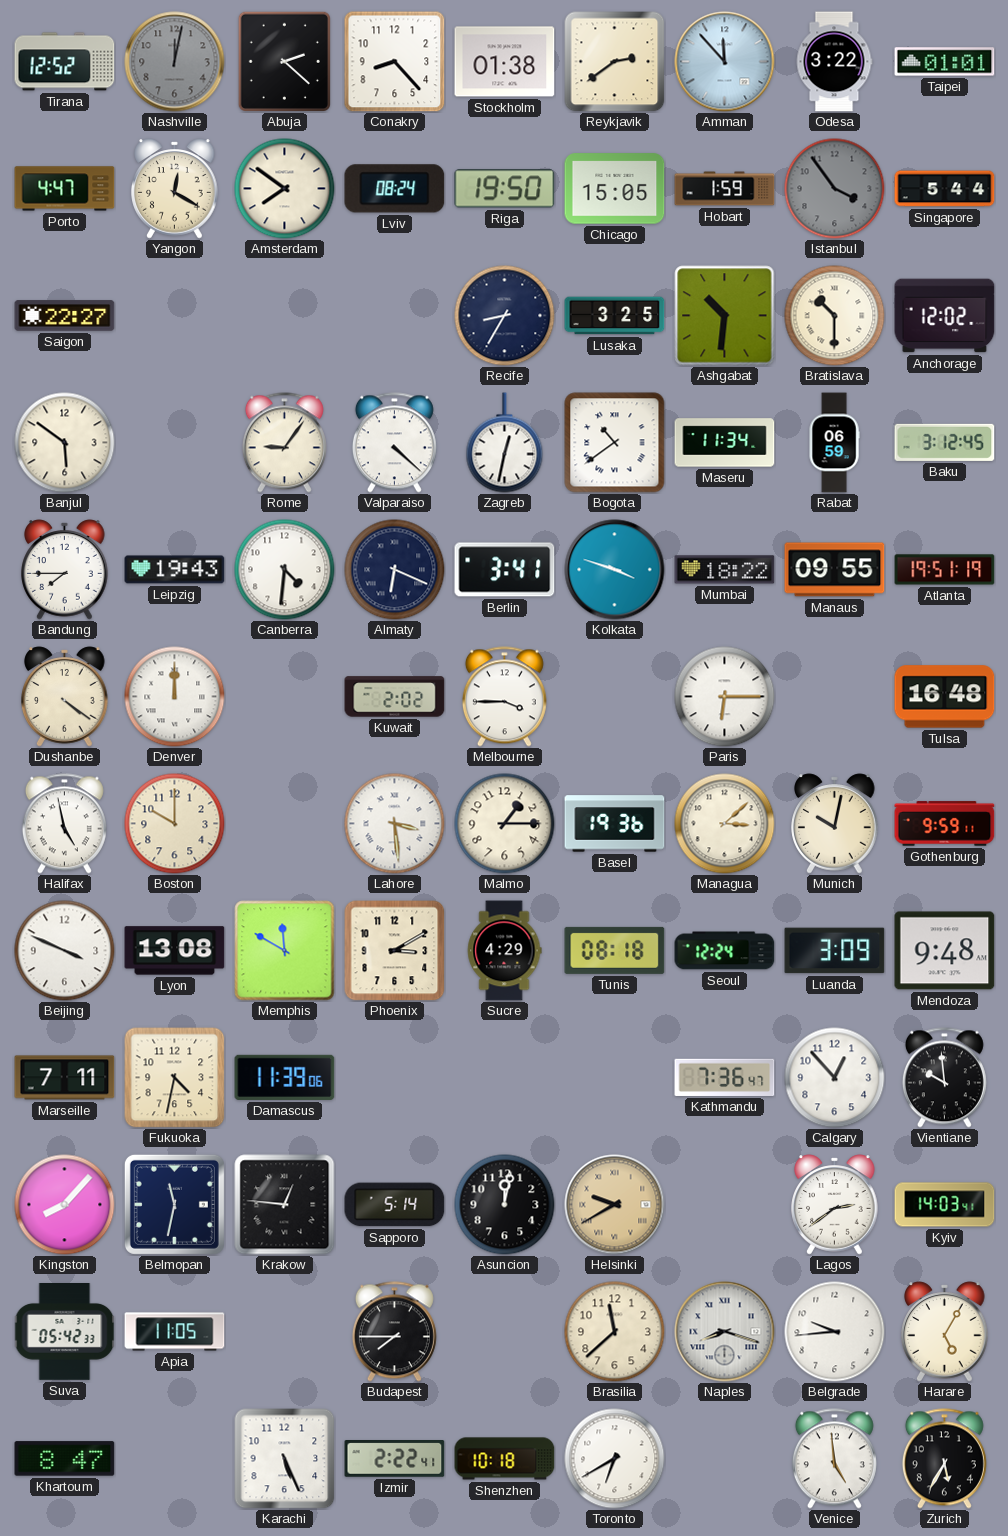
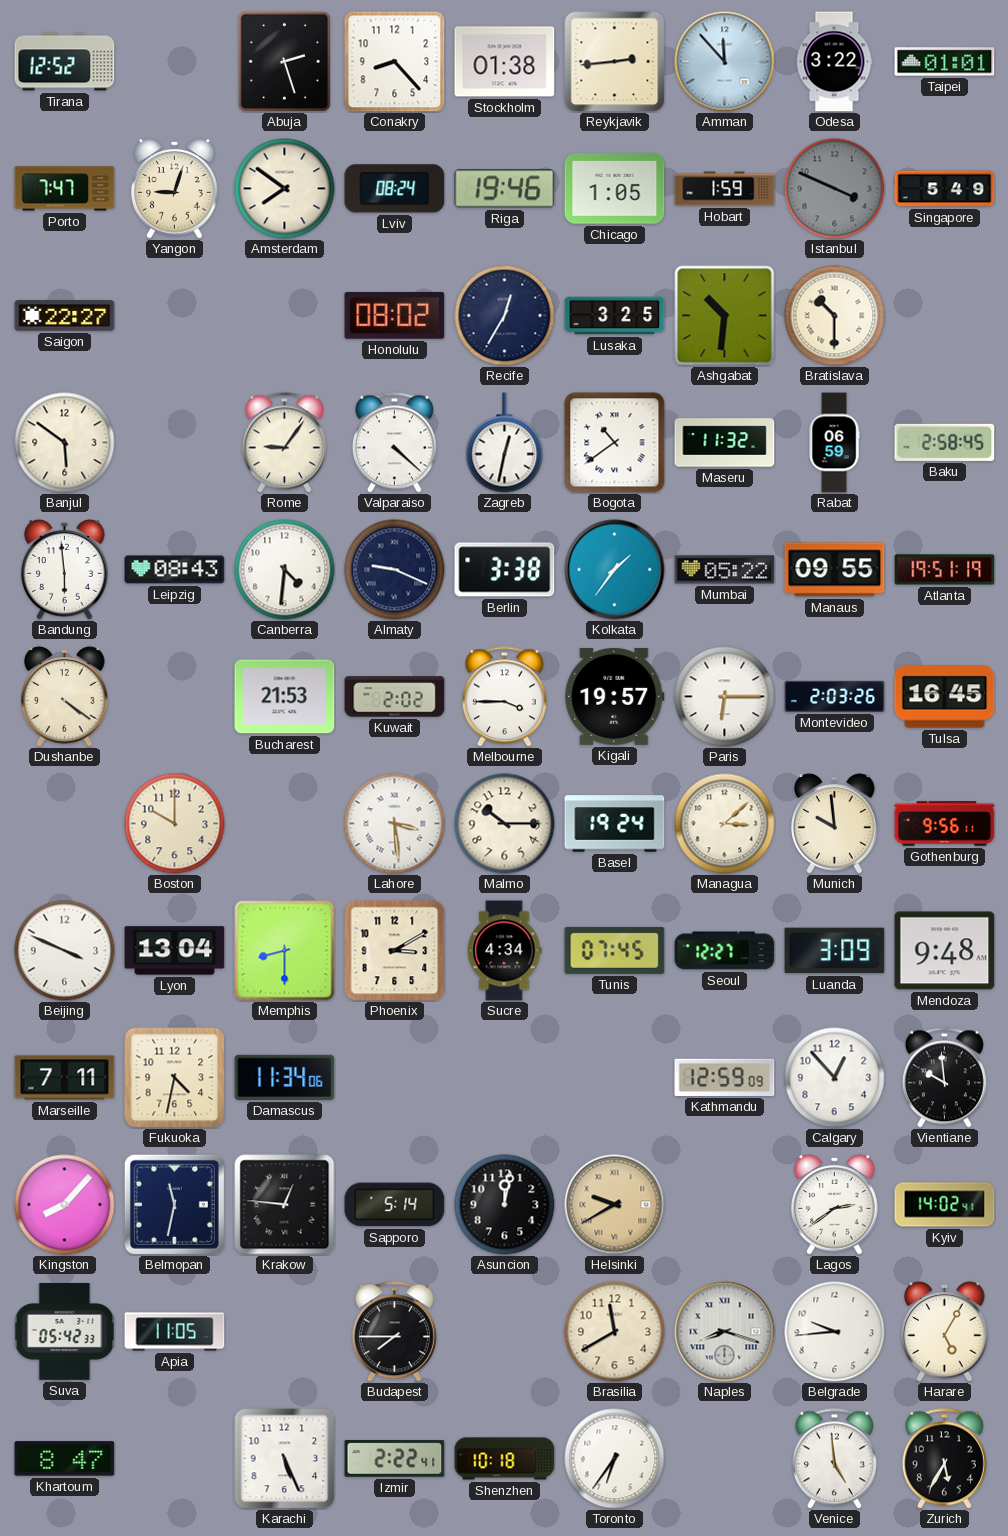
Nashville: 12:02 -> none (175, 62)
Abuja: 2:22 -> 2:27 (284, 61)
Reykjavik: 2:39 -> 2:44 (614, 61)
Porto: 4:47 -> 7:47 (65, 189)
Yangon: 12:20 -> 9:03 (175, 189)
Riga: 19:50 -> 19:46 (505, 189)
Chicago: 15:05 -> 1:05 (615, 189)
Istanbul: 3:54 -> 3:49 (835, 189)
Singapore: 5:44 -> 5:49 (945, 189)
Honolulu: none -> 08:02 (395, 316)
Recife: 8:35 -> 12:35 (505, 316)
Anchorage: 12:02 -> none (945, 316)
Maseru: 11:34 -> 11:32 (725, 443)
Baku: 3:12 -> 2:58 (945, 442)
Bandung: 7:45 -> 5:59 (65, 570)
Leipzig: 19:43 -> 08:43 (175, 570)
Almaty: 6:19 -> 9:19 (395, 570)
Berlin: 3:41 -> 3:38 (505, 570)
Kolkata: 3:48 -> 1:36 (615, 570)
Mumbai: 18:22 -> 05:22 (725, 570)
Denver: 12:00 -> none (175, 697)
Bucharest: none -> 21:53 (285, 697)
Kigali: none -> 19:57 (615, 696)
Montevideo: none -> 2:03 (835, 696)
Tulsa: 16:48 -> 16:45 (945, 697)
Halifax: 4:58 -> none (64, 824)
Malmo: 1:15 -> 10:15 (505, 824)
Basel: 19:36 -> 19:24 (615, 824)
Munich: 10:02 -> 9:59 (835, 824)
Gothenburg: 9:59 -> 9:56 (945, 824)
Lyon: 13:08 -> 13:04 (175, 951)
Memphis: 11:50 -> 8:30 (285, 951)
Sucre: 4:29 -> 4:34 (504, 951)
Tunis: 08:18 -> 07:45 (615, 950)
Seoul: 12:24 -> 12:27 (725, 951)
Damascus: 11:39 -> 11:34 (285, 1077)
Kathmandu: 7:36 -> 12:59 (725, 1077)
Kyiv: 14:03 -> 14:02 (945, 1205)
Brasilia: 11:38 -> 11:40 (615, 1332)
Toronto: 6:40 -> 6:36 (615, 1459)
